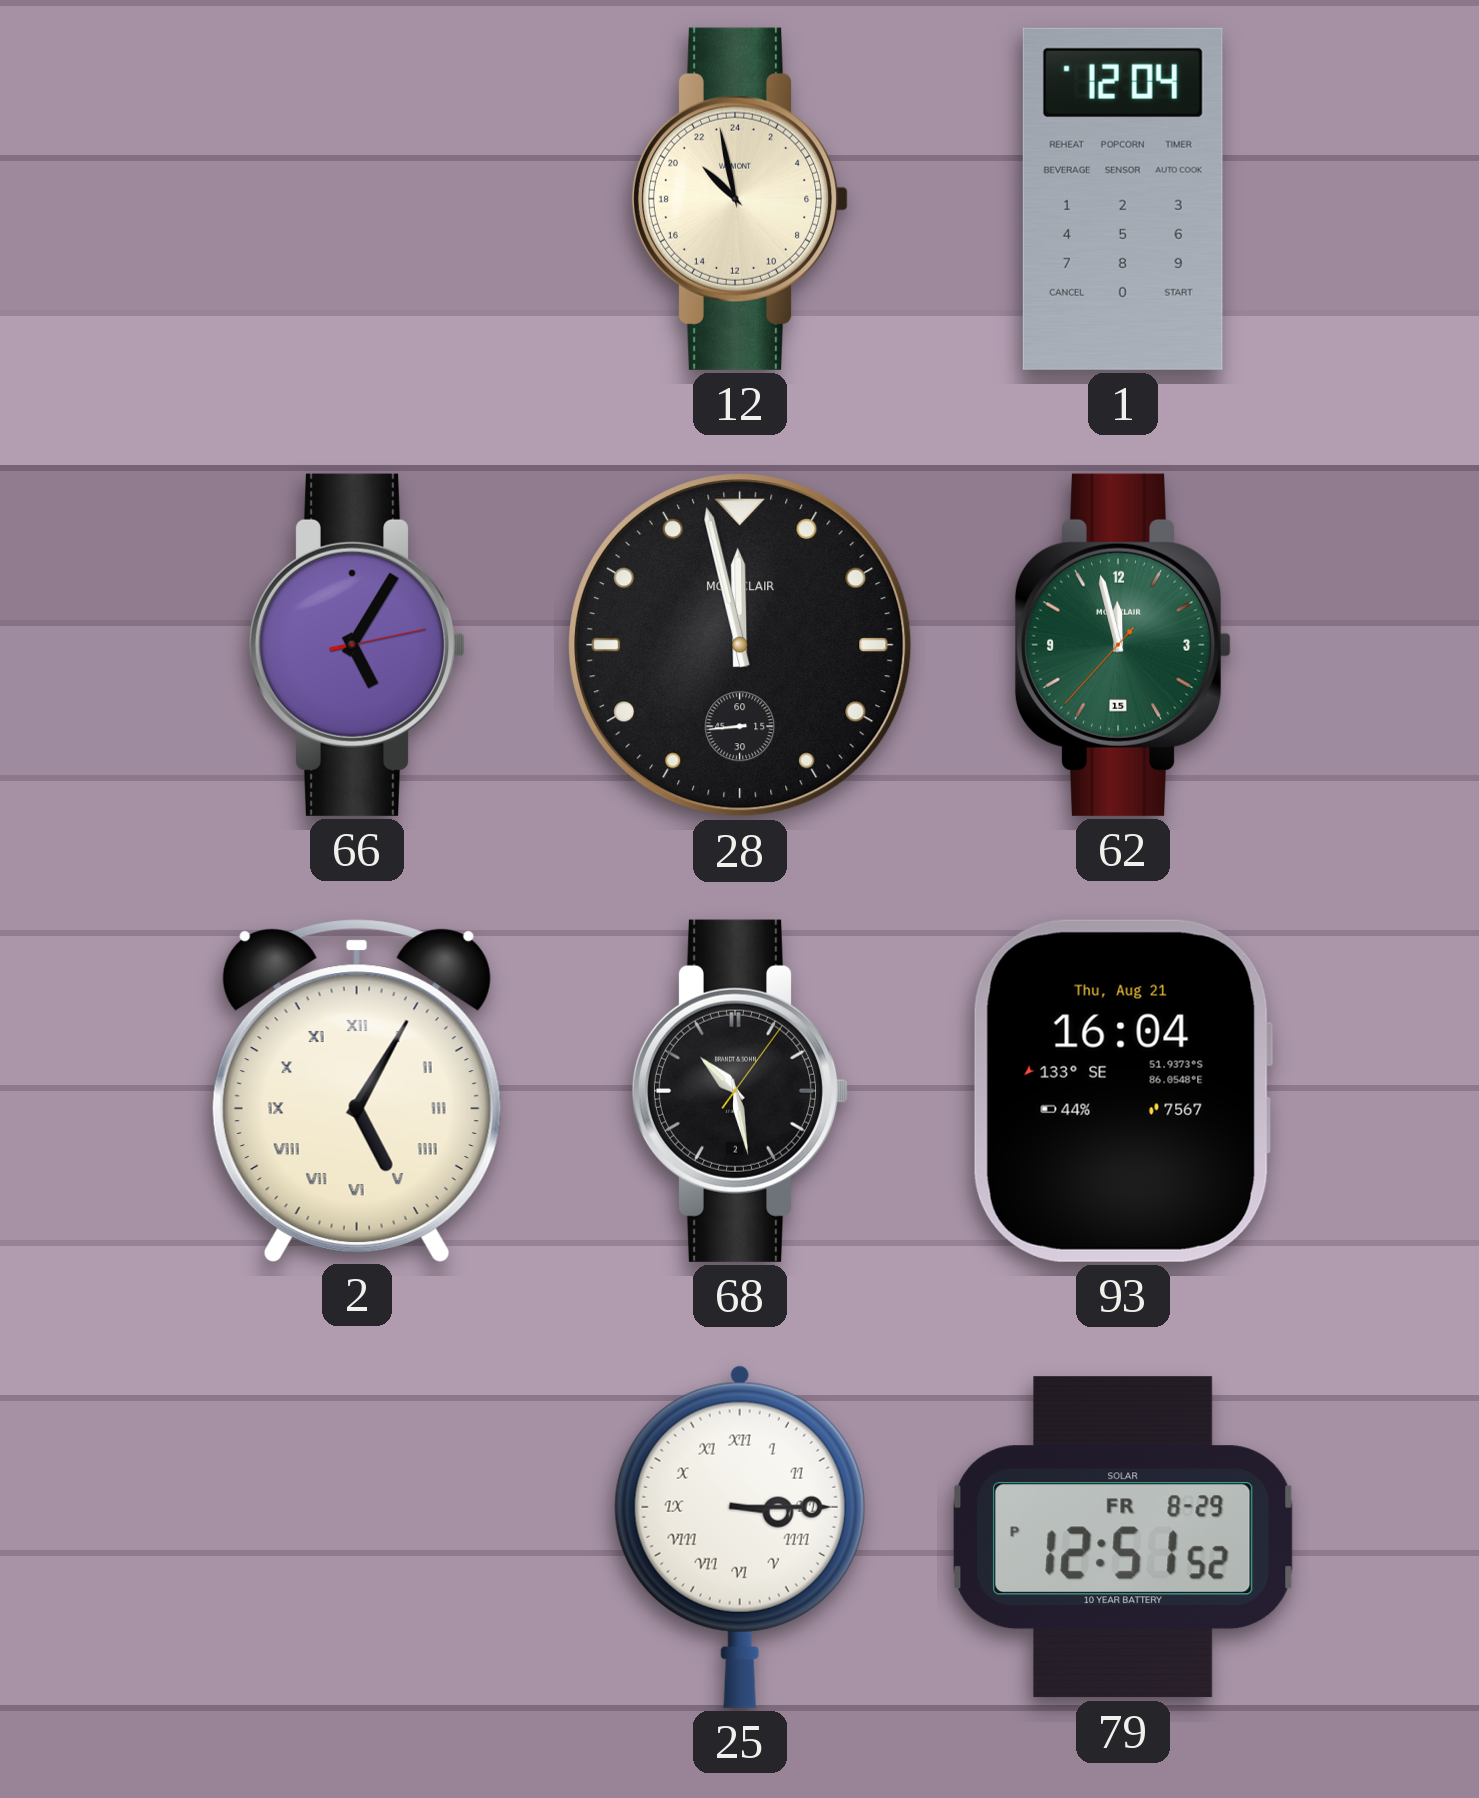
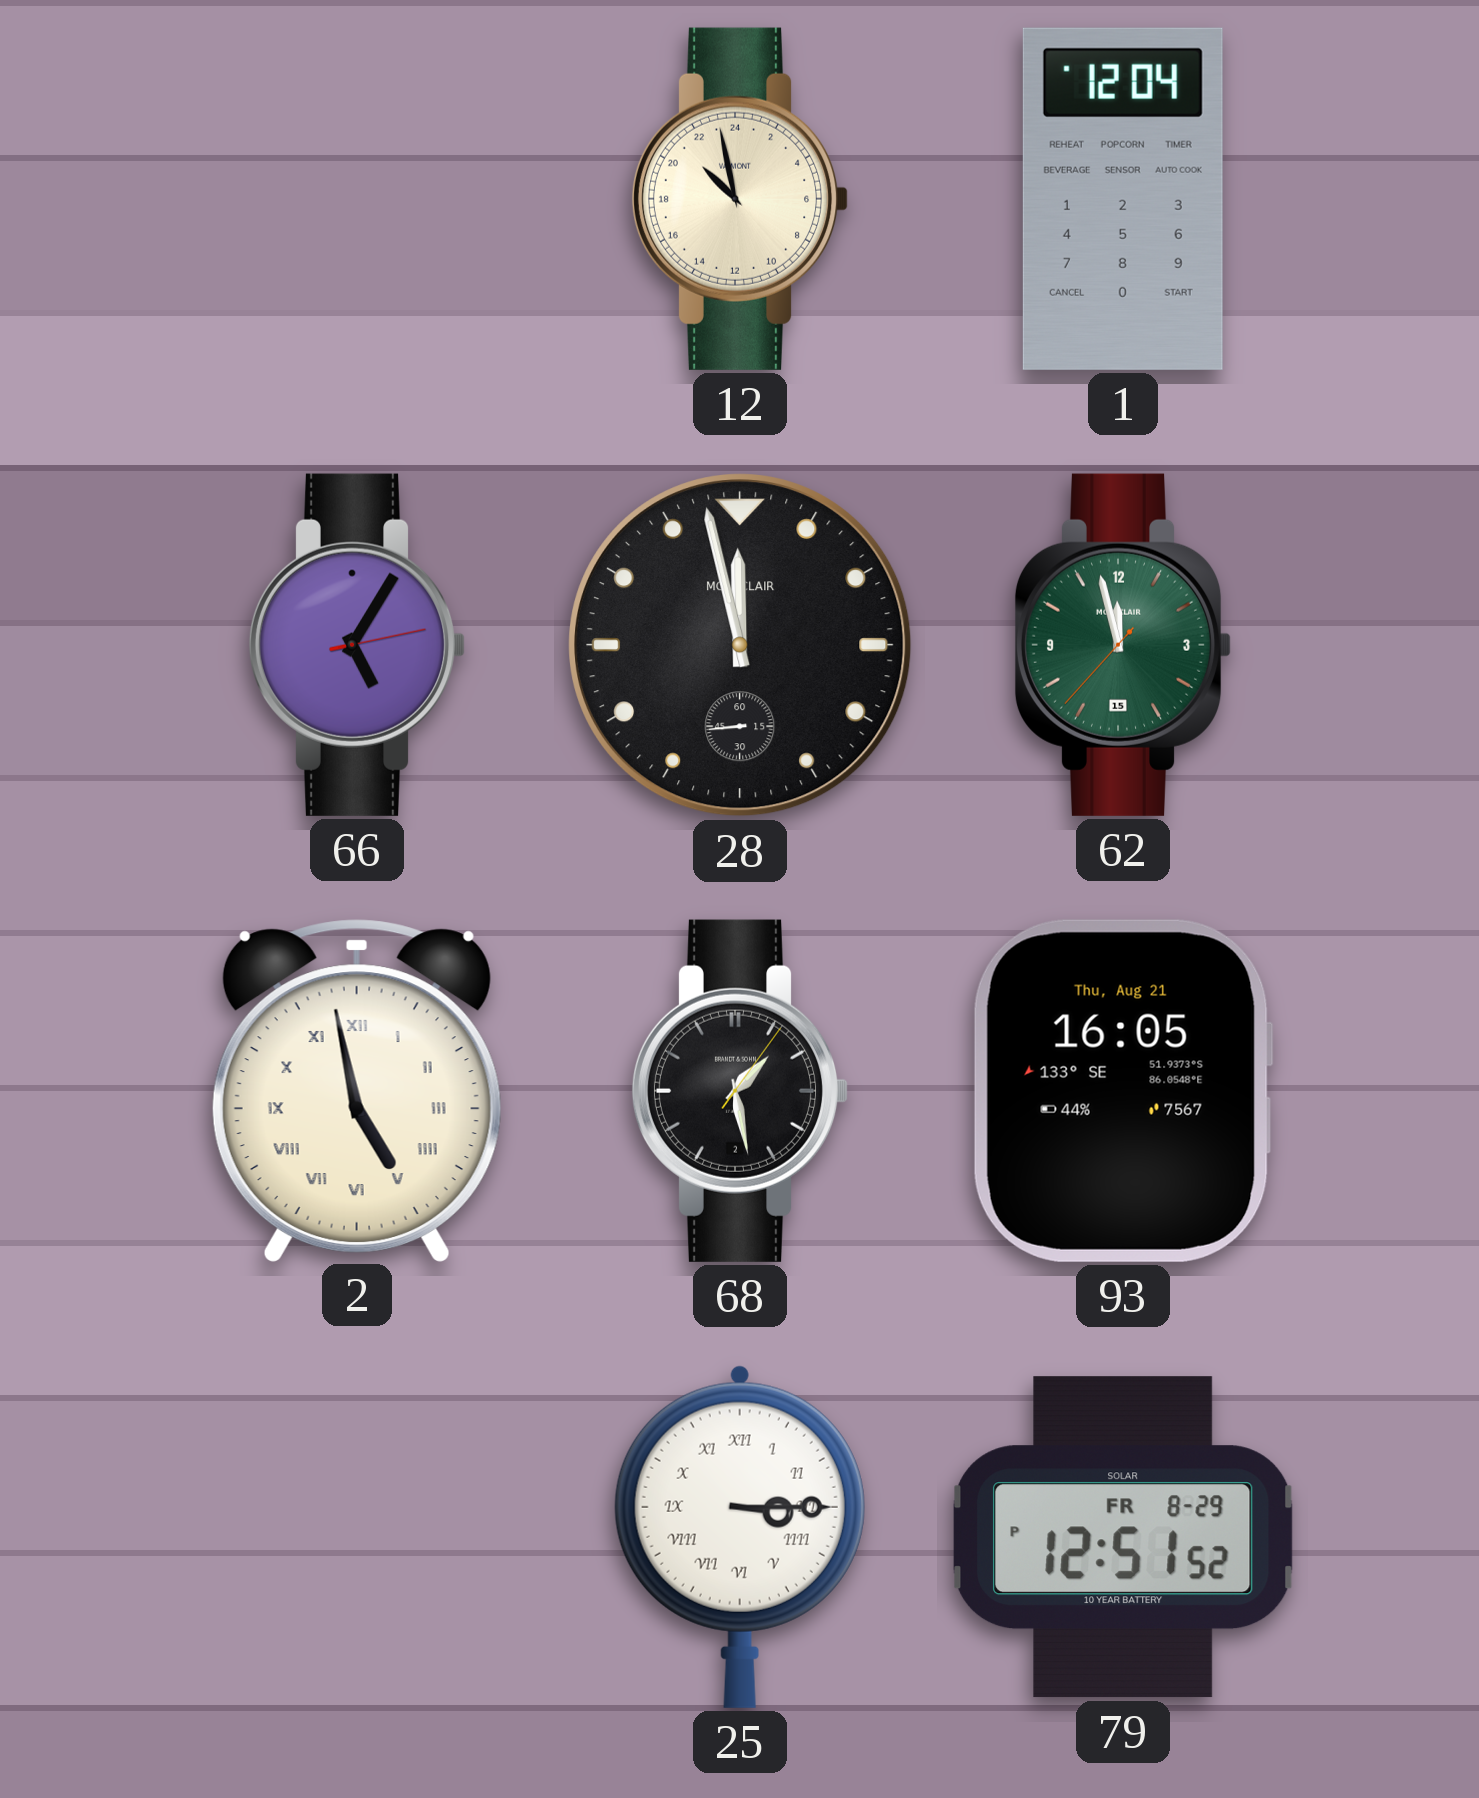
2: 5:05 -> 4:58 (357, 1090)
68: 10:28 -> 1:28 (740, 1091)
93: 16:04 -> 16:05 (1123, 1091)
